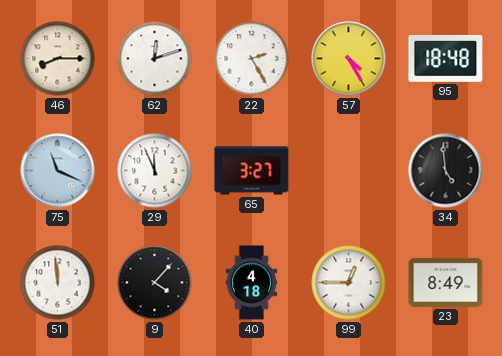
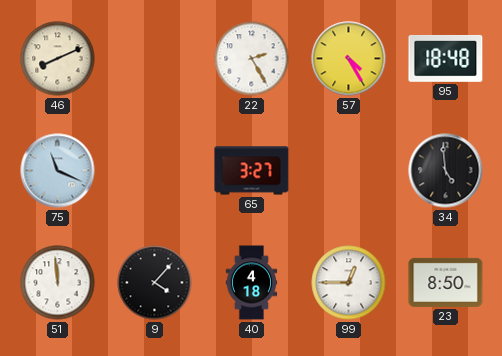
46: 8:15 -> 8:11 (58, 59)
62: 12:12 -> none (155, 59)
29: 11:56 -> none (155, 171)
23: 8:49 -> 8:50 (446, 282)
